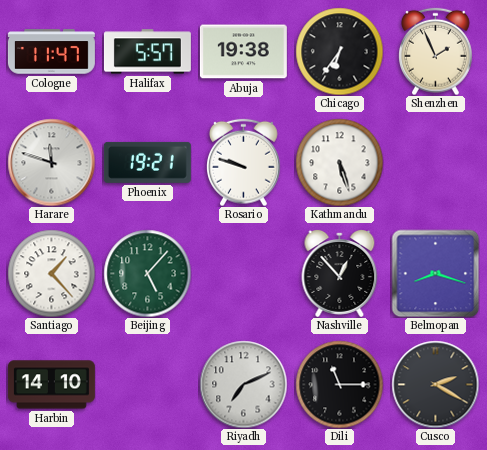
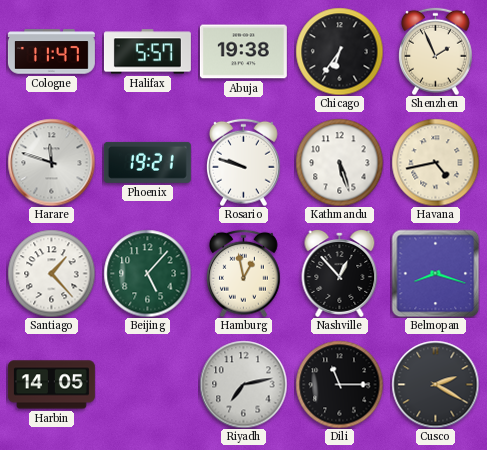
Havana: none -> 4:43 (435, 162)
Hamburg: none -> 12:58 (244, 273)
Harbin: 14:10 -> 14:05 (51, 385)
Riyadh: 7:11 -> 7:13 (243, 384)
